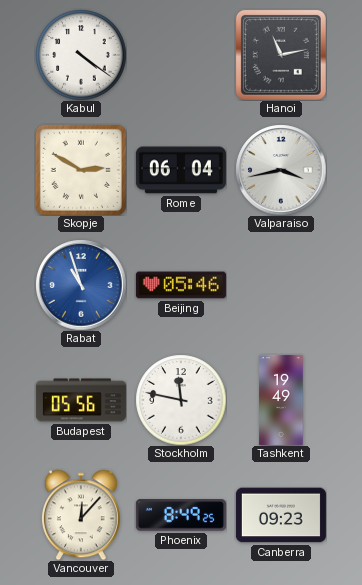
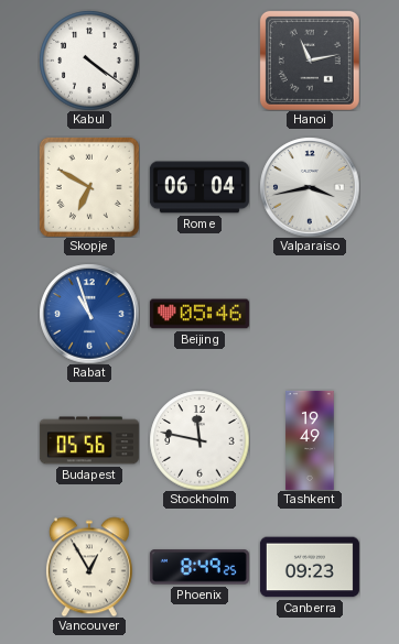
Skopje: 2:50 -> 6:50 (89, 187)
Vancouver: 12:07 -> 12:55 (89, 567)
